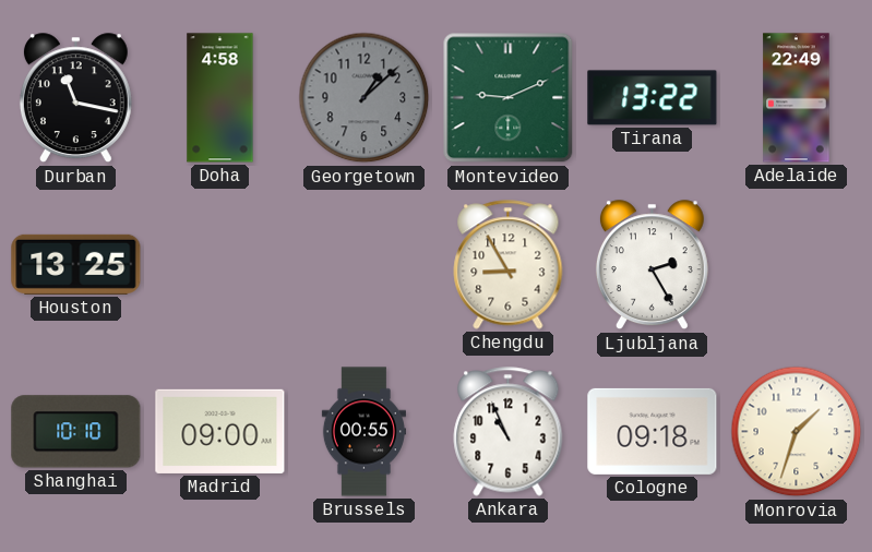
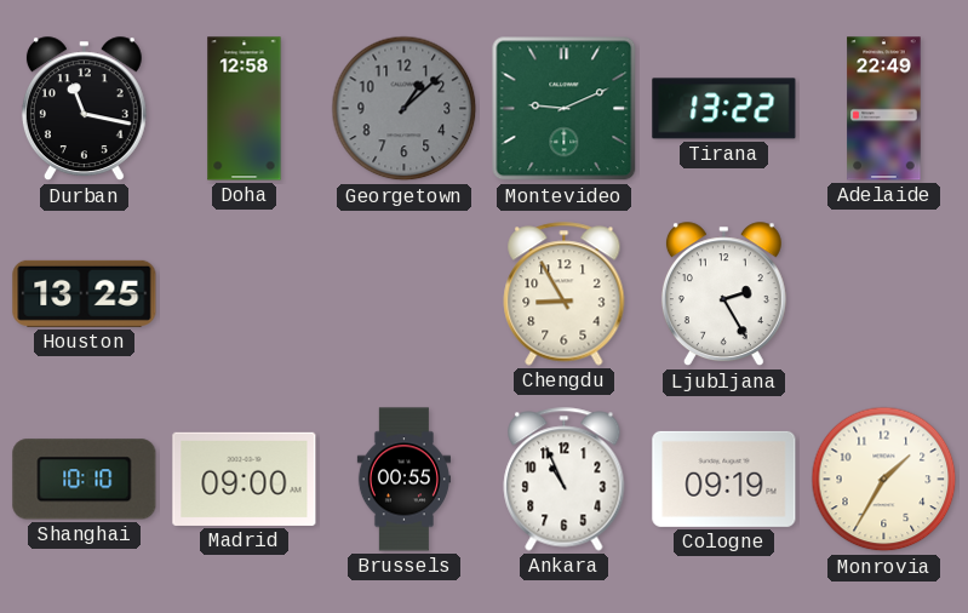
Doha: 4:58 -> 12:58 (245, 109)
Cologne: 09:18 -> 09:19 (724, 479)
Monrovia: 1:33 -> 1:35 (884, 480)
